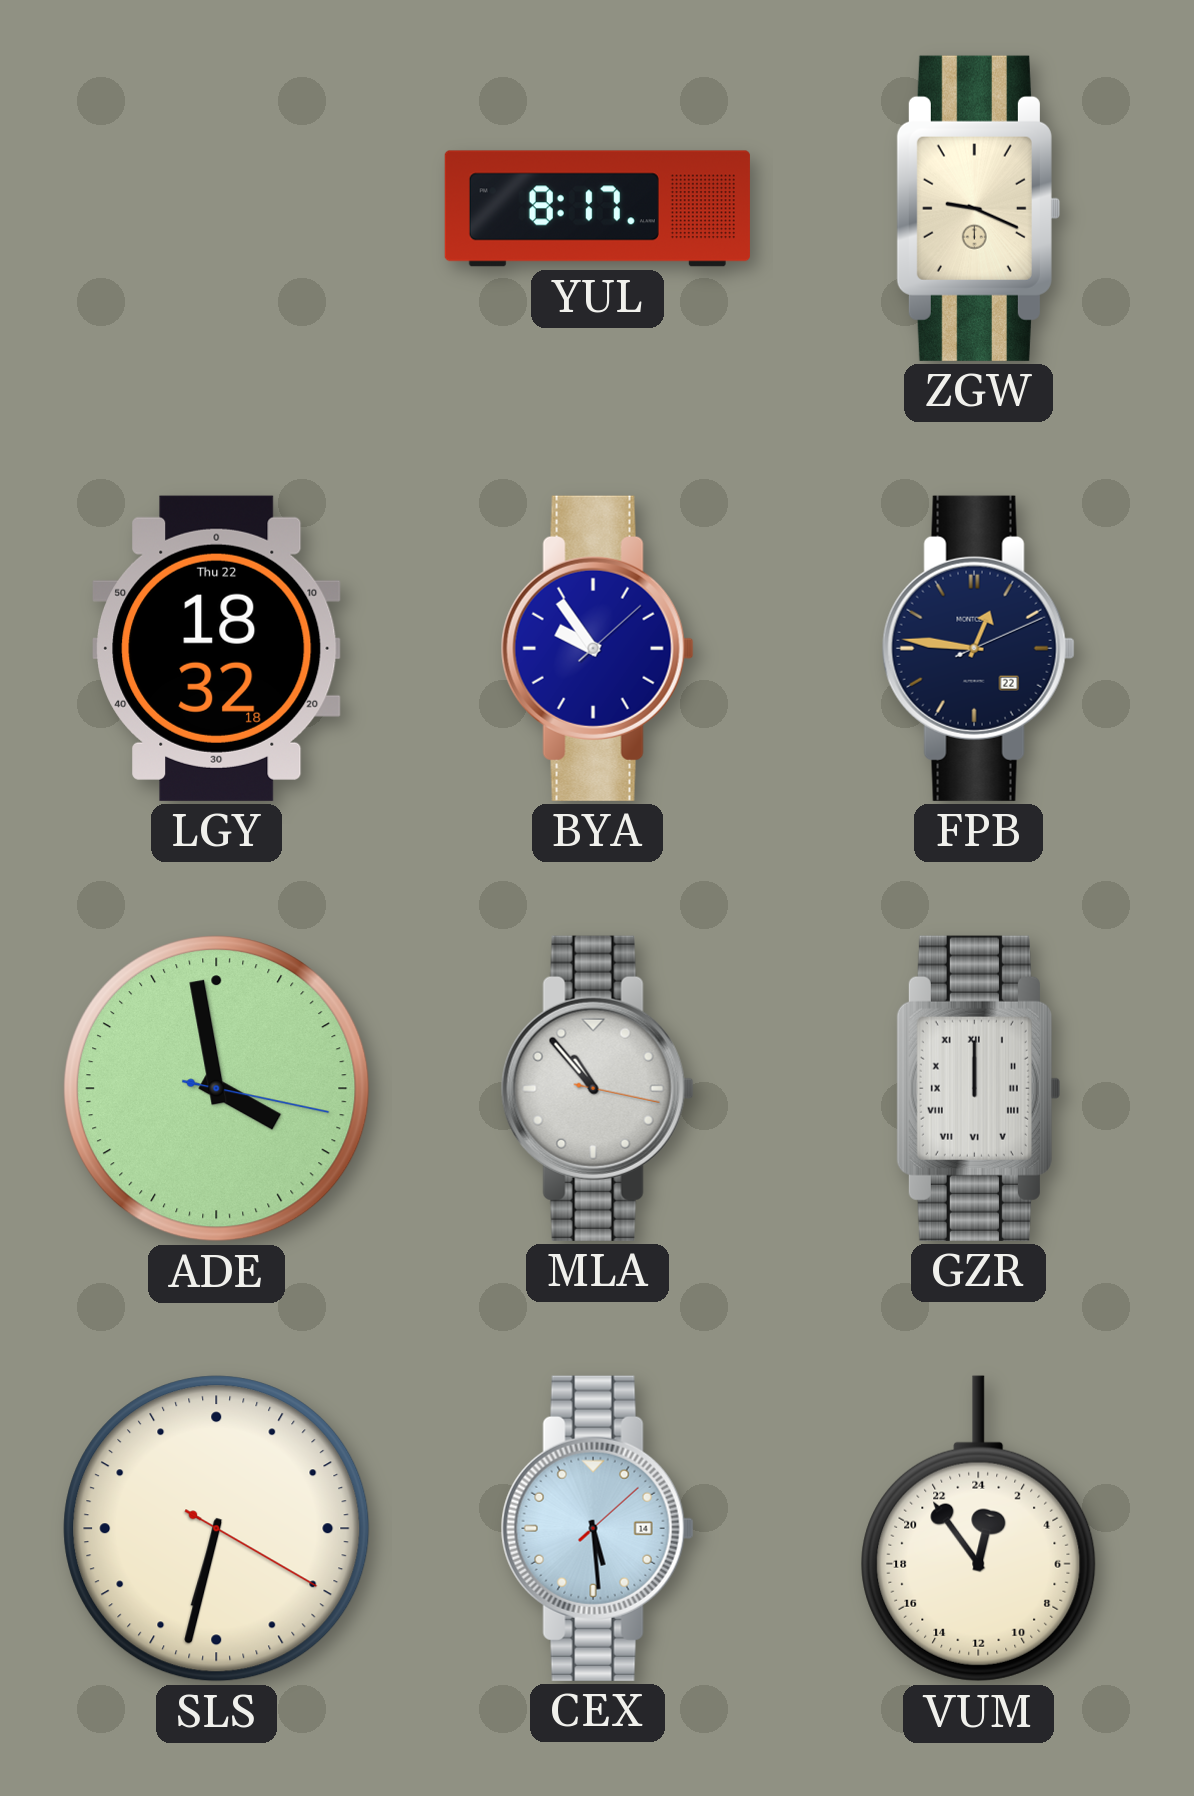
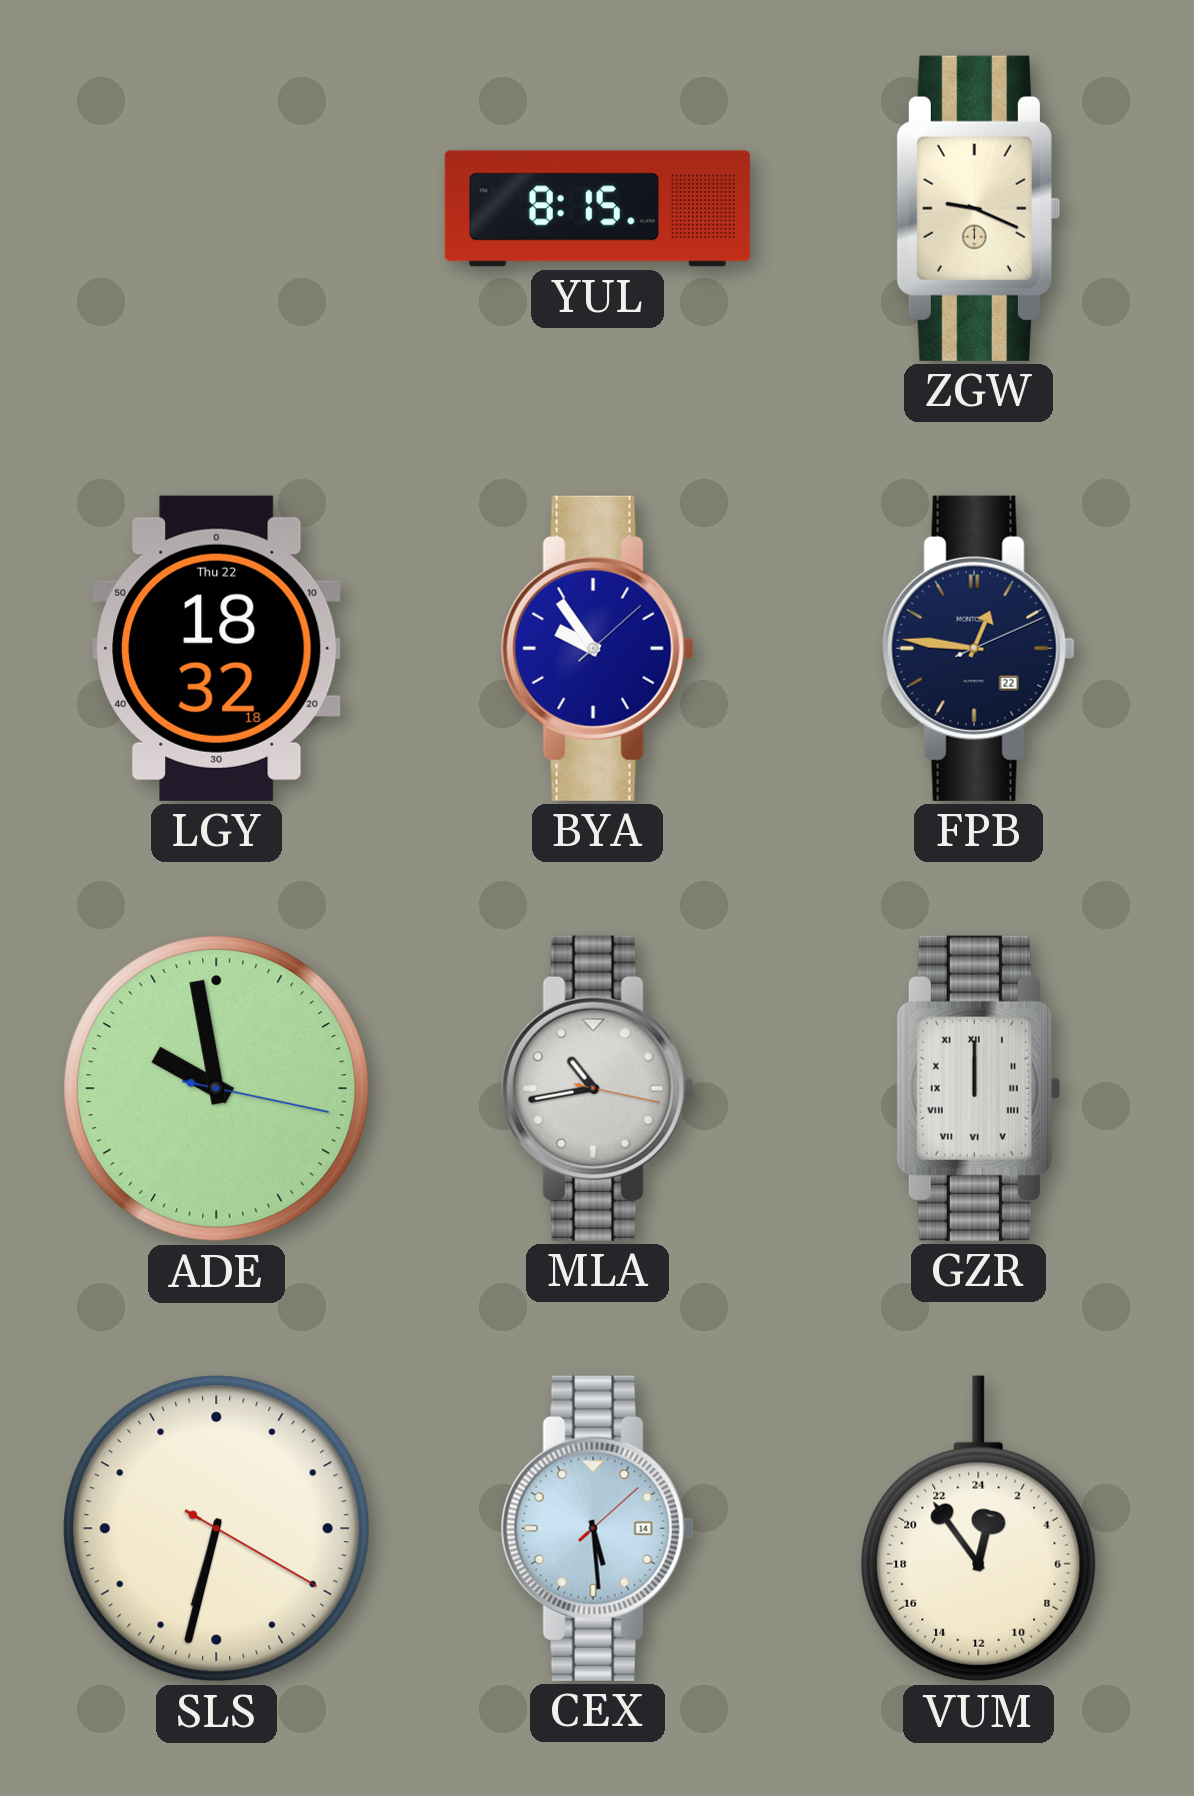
YUL: 8:17 -> 8:15 (597, 209)
ADE: 3:58 -> 9:58 (217, 1089)
MLA: 10:53 -> 10:43 (597, 1088)
